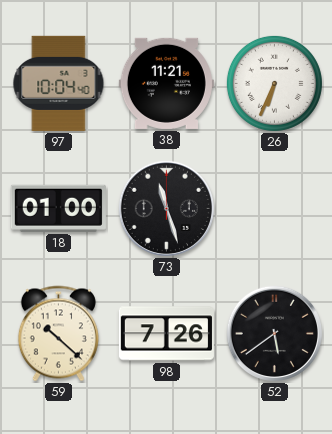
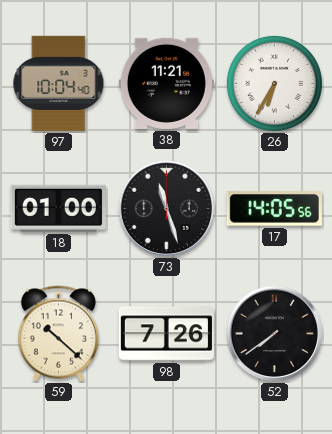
26: 6:34 -> 6:35 (274, 83)
17: none -> 14:05 (274, 209)
52: 5:39 -> 7:39 (274, 333)
